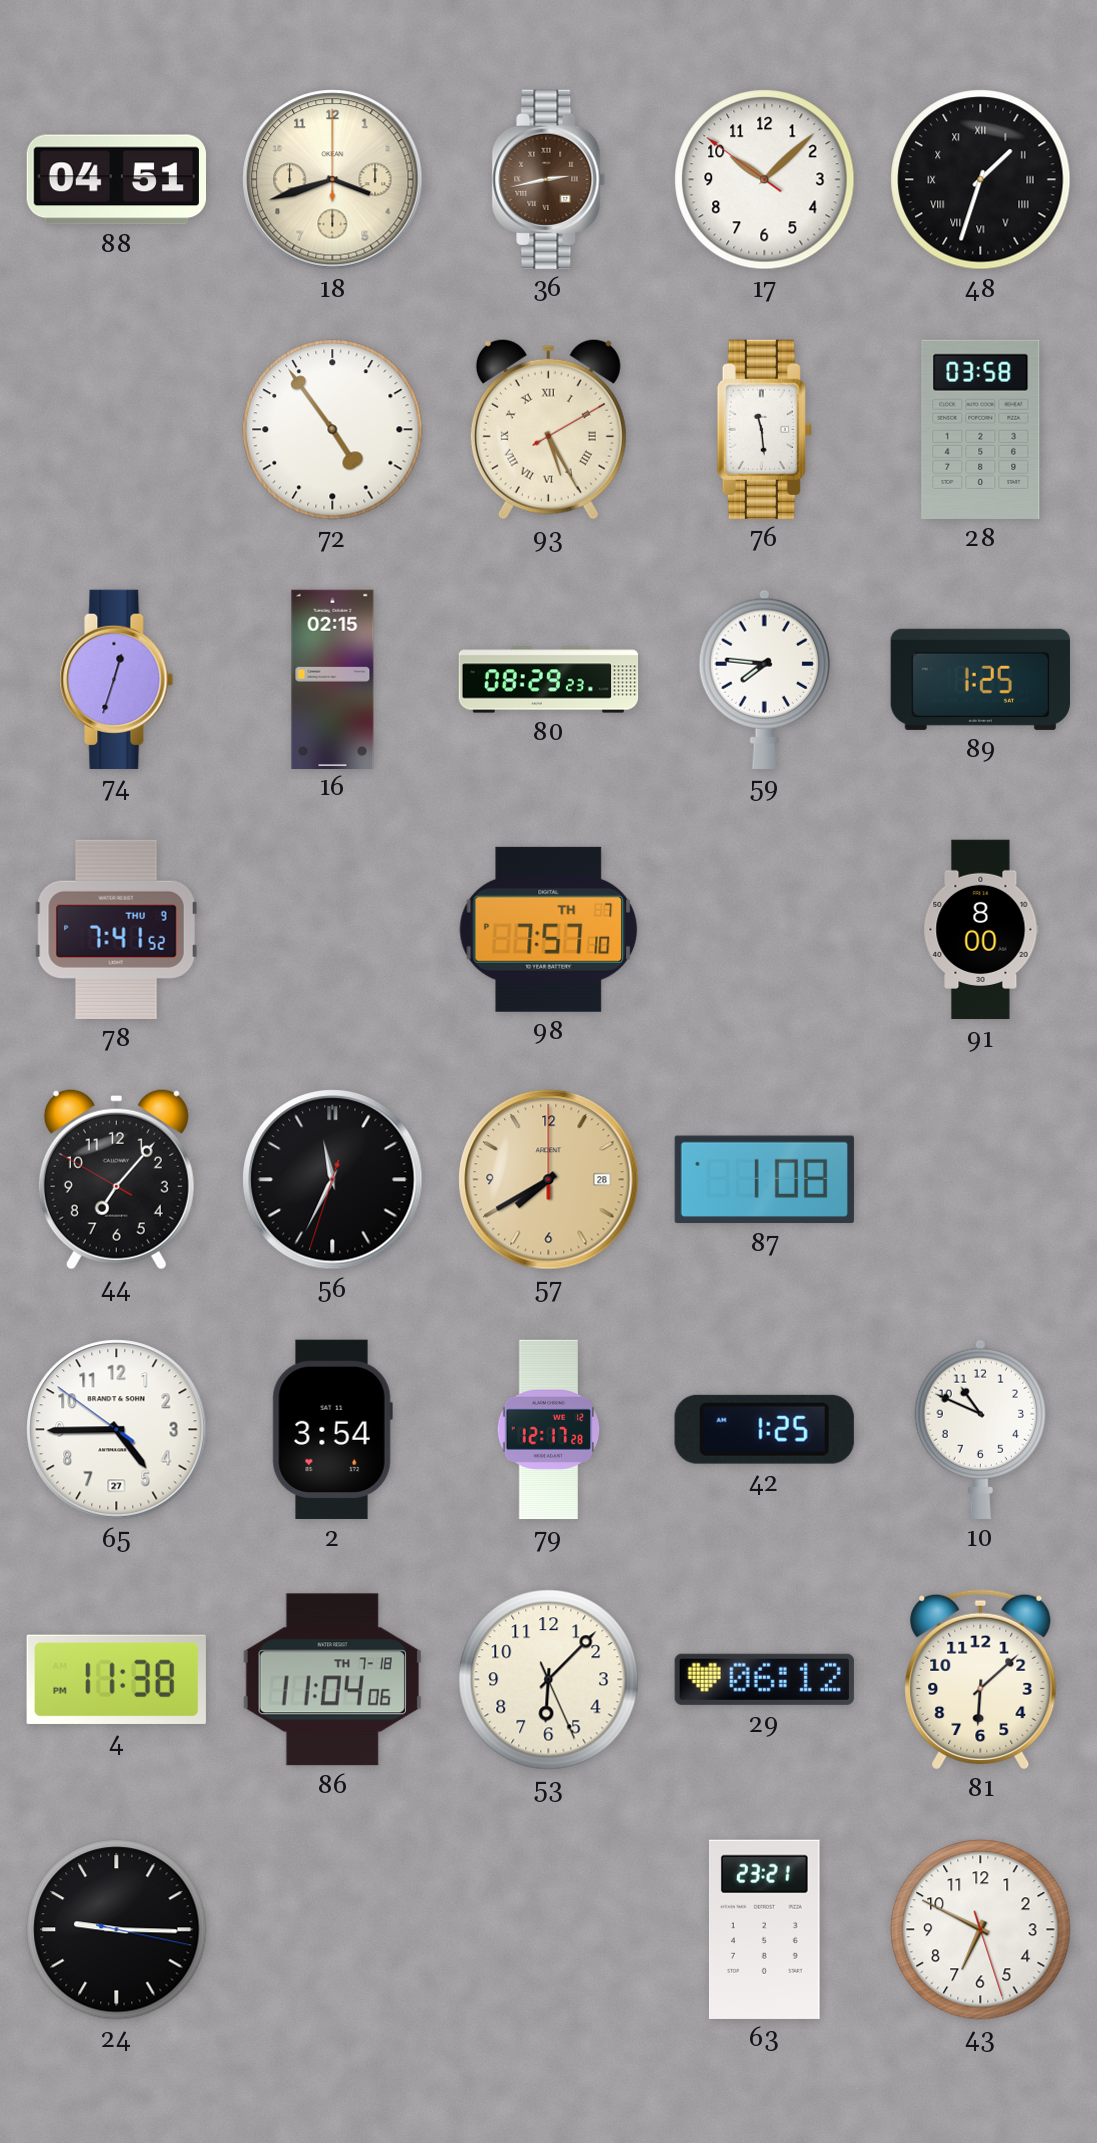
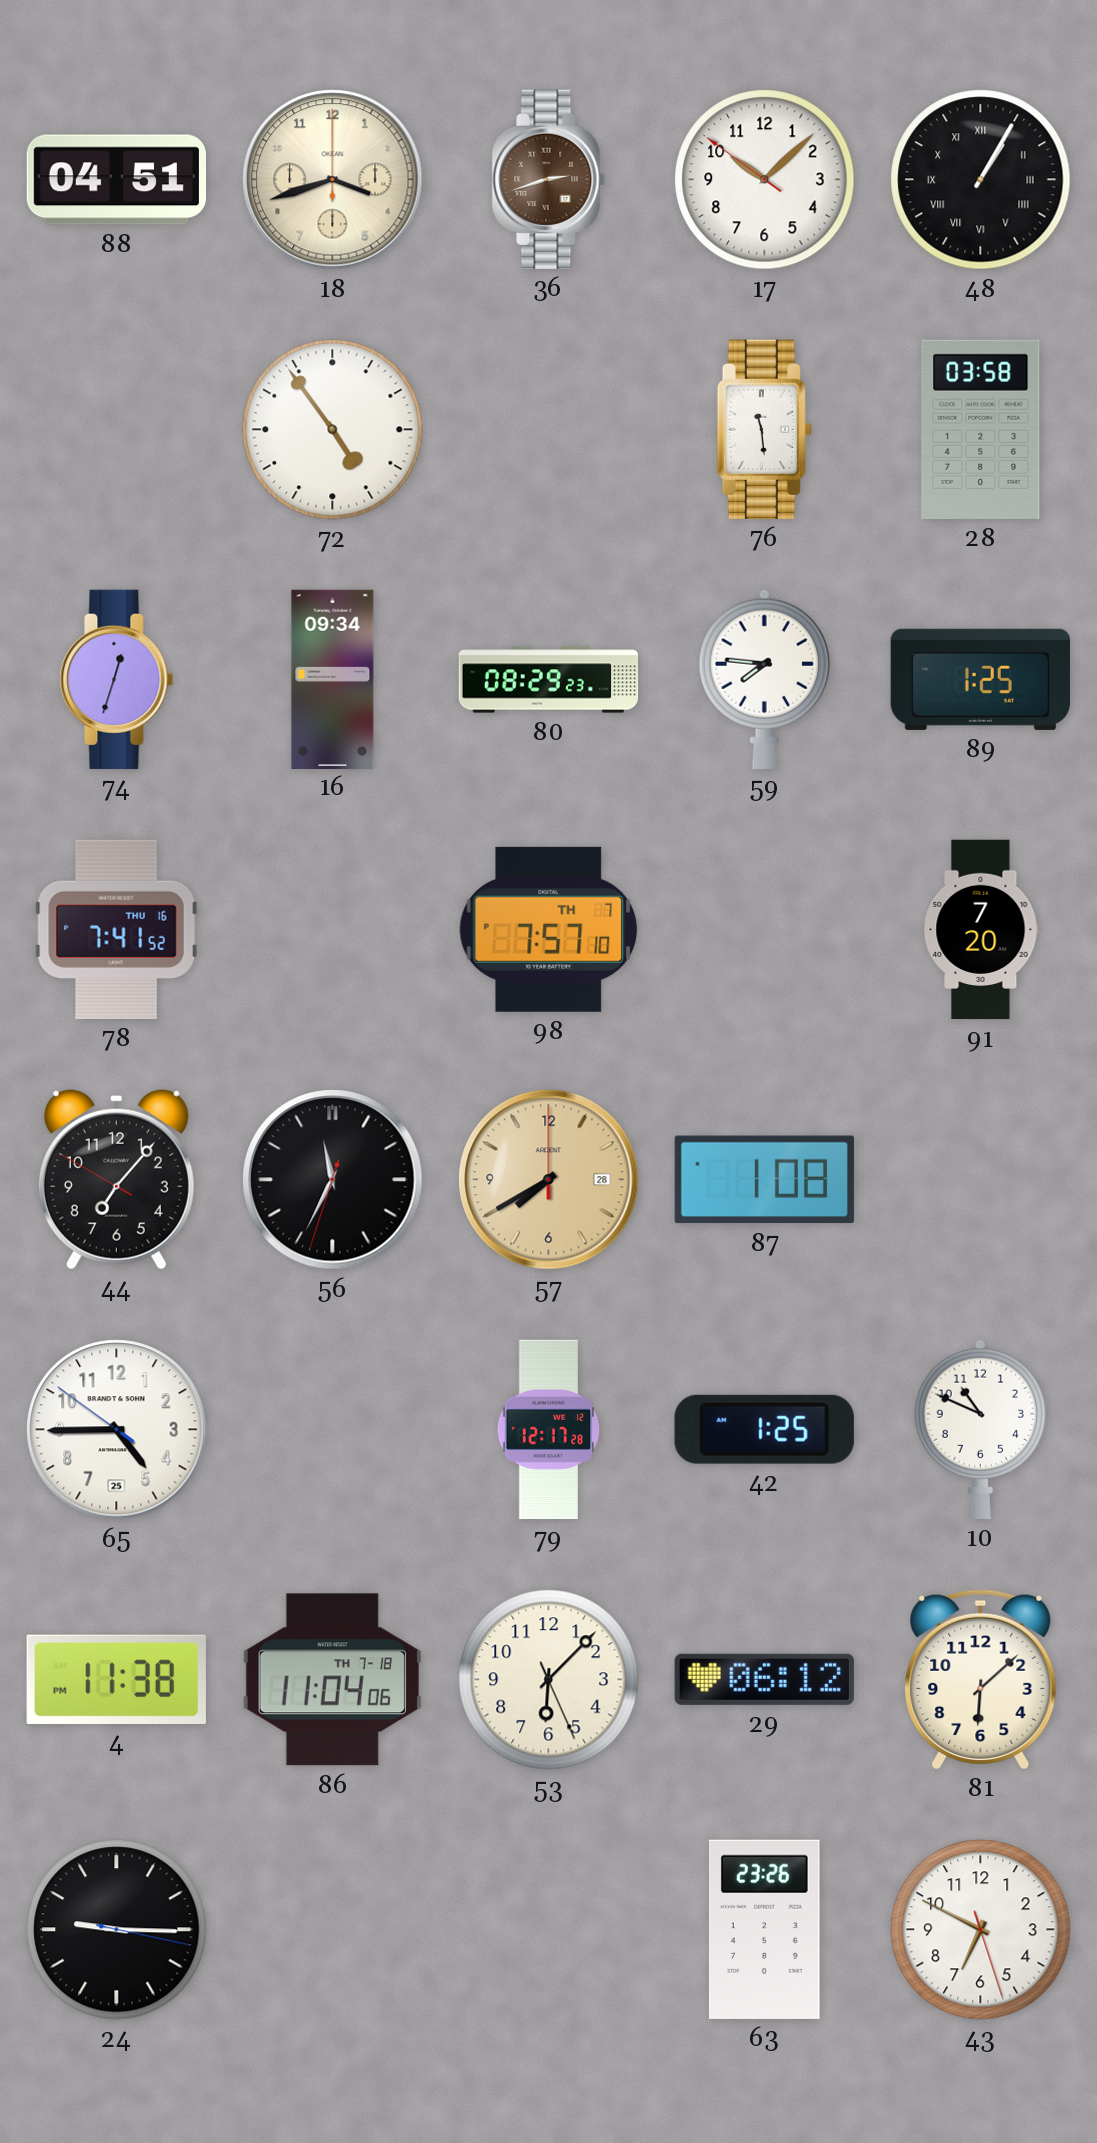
36: 2:43 -> 2:42 (549, 179)
48: 1:33 -> 1:05 (981, 180)
93: 5:25 -> none (548, 429)
16: 02:15 -> 09:34 (333, 679)
78 date: THU 9 -> THU 16 (116, 929)
91: 8:00 -> 7:20 (981, 930)
65 date: 27 -> 25 (117, 1430)
2: 3:54 -> none (332, 1429)
63: 23:21 -> 23:26 (764, 1929)
